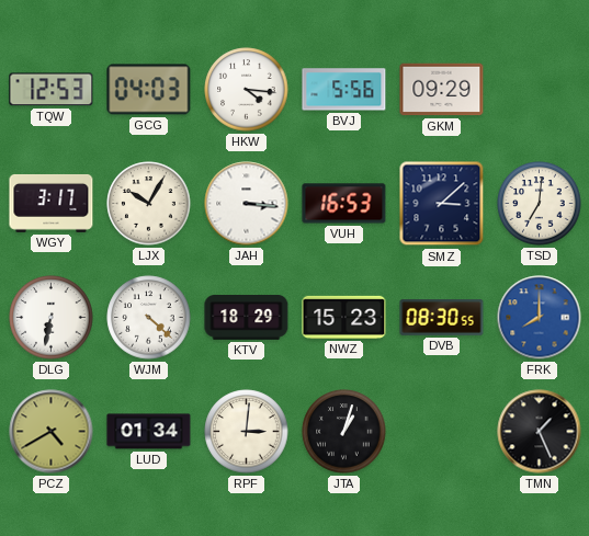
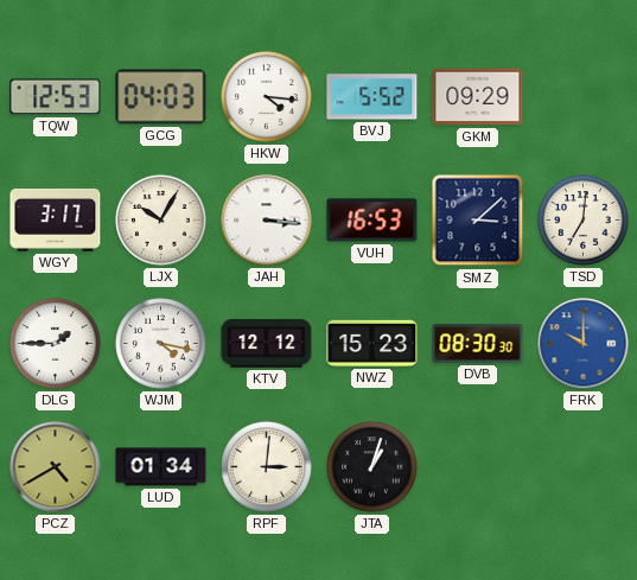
BVJ: 5:56 -> 5:52 (372, 97)
DLG: 6:32 -> 1:45 (56, 344)
WJM: 4:22 -> 4:17 (161, 344)
KTV: 18:29 -> 12:12 (267, 344)
DVB: 08:30:55 -> 08:30:30 (478, 344)
FRK: 8:00 -> 10:00 (584, 344)
TMN: 1:26 -> none (540, 432)
